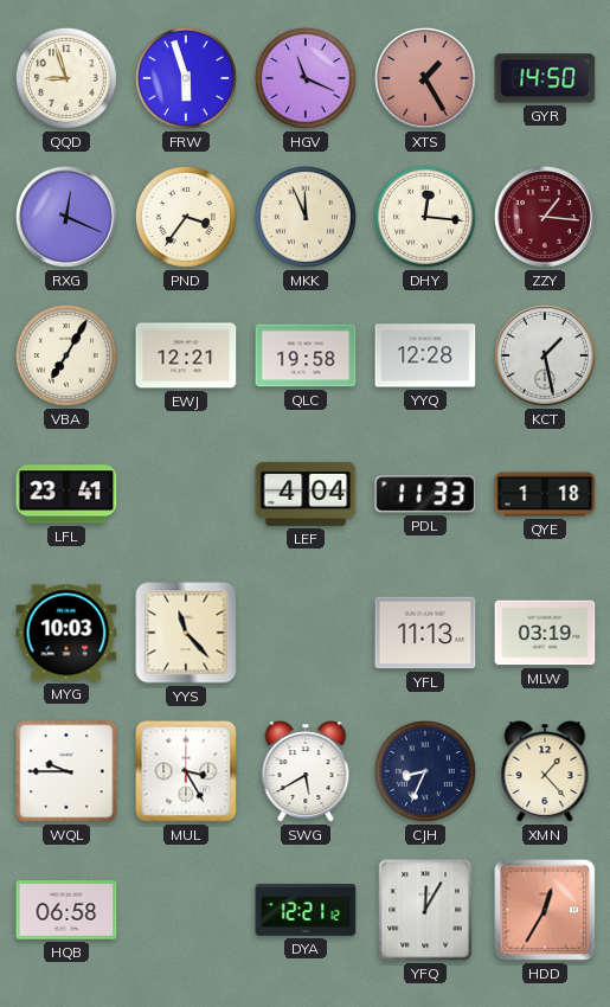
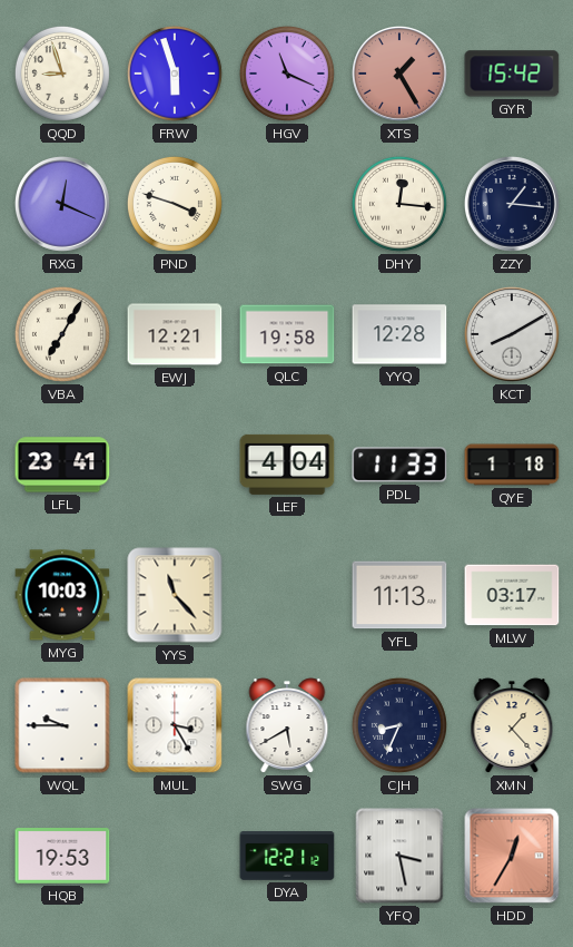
GYR: 14:50 -> 15:42 (512, 74)
PND: 3:36 -> 3:48 (175, 204)
MKK: 11:56 -> none (306, 217)
ZZY dial: burgundy -> navy (513, 205)
KCT: 1:28 -> 8:10 (513, 335)
MLW: 03:19 -> 03:17 (512, 595)
HQB: 06:58 -> 19:53 (62, 857)
YFQ: 12:05 -> 3:28 (399, 856)
